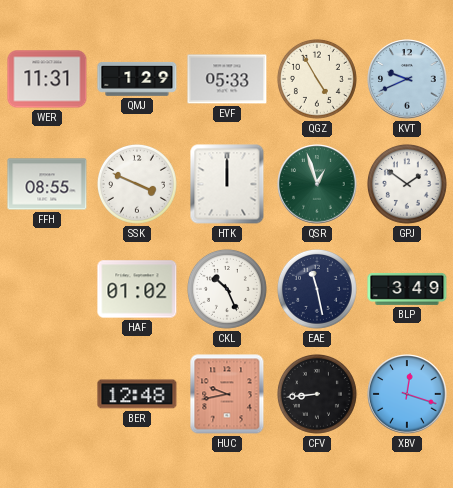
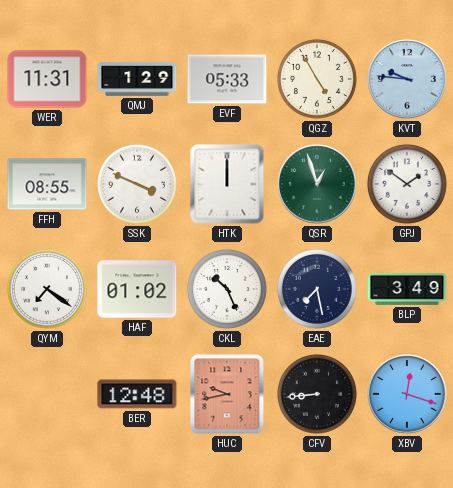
KVT: 9:41 -> 9:46 (407, 79)
QYM: none -> 7:21 (47, 289)
EAE: 11:28 -> 7:28 (317, 289)
